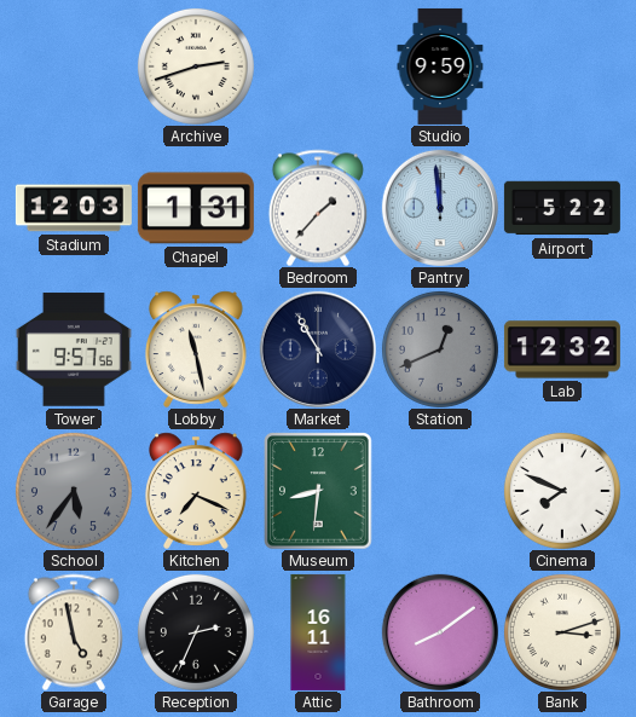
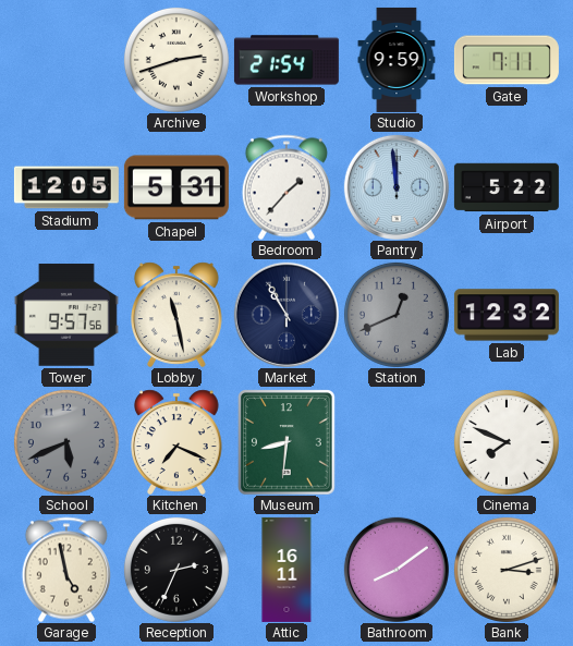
Workshop: none -> 21:54 (286, 60)
Gate: none -> 7:11 (507, 60)
Stadium: 12:03 -> 12:05 (66, 187)
Chapel: 1:31 -> 5:31 (176, 187)
School: 5:36 -> 5:41 (66, 442)
